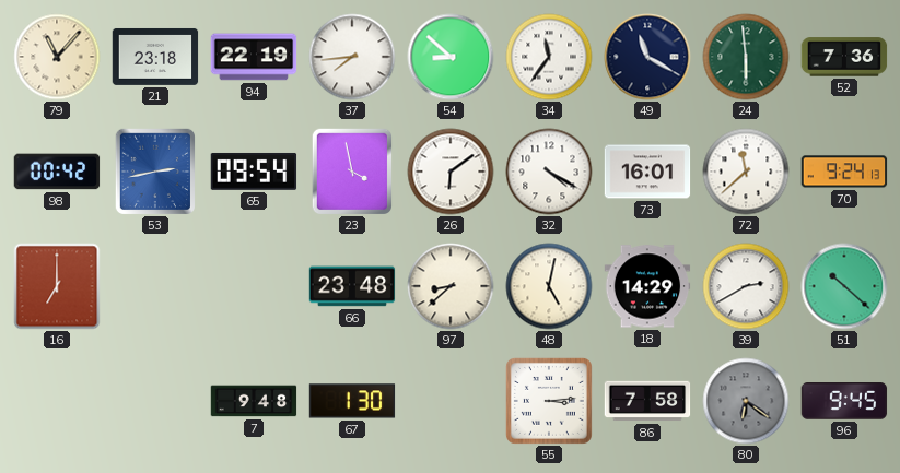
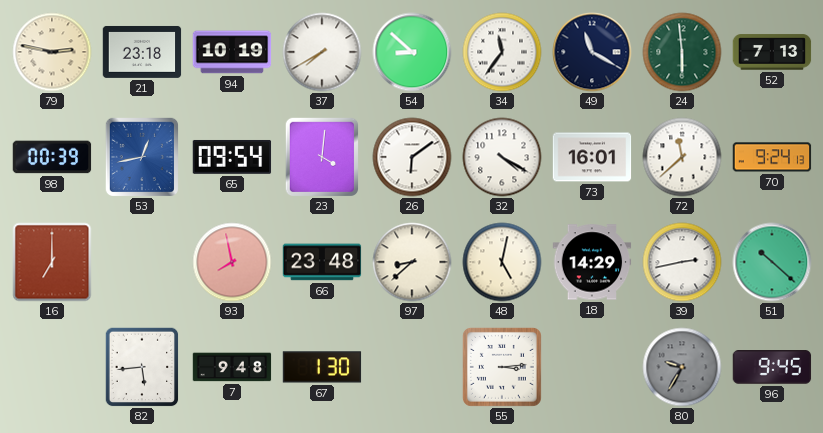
79: 11:07 -> 2:47 (52, 52)
94: 22:19 -> 10:19 (232, 52)
37: 7:44 -> 7:40 (322, 52)
52: 7:36 -> 7:13 (772, 52)
98: 00:42 -> 00:39 (52, 157)
53: 2:43 -> 12:43 (141, 156)
23: 3:58 -> 4:01 (321, 156)
93: none -> 7:58 (232, 262)
39: 2:40 -> 2:43 (682, 262)
82: none -> 5:44 (142, 367)
86: 7:58 -> none (647, 401)
80: 6:21 -> 9:35 (682, 367)
